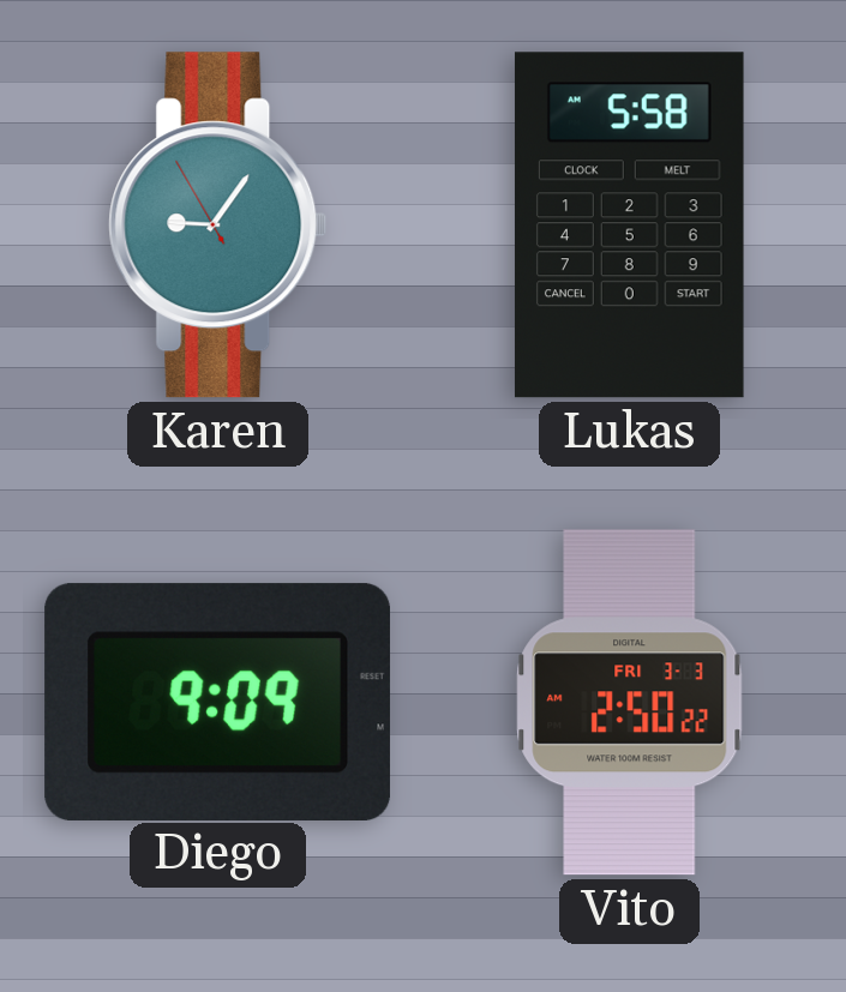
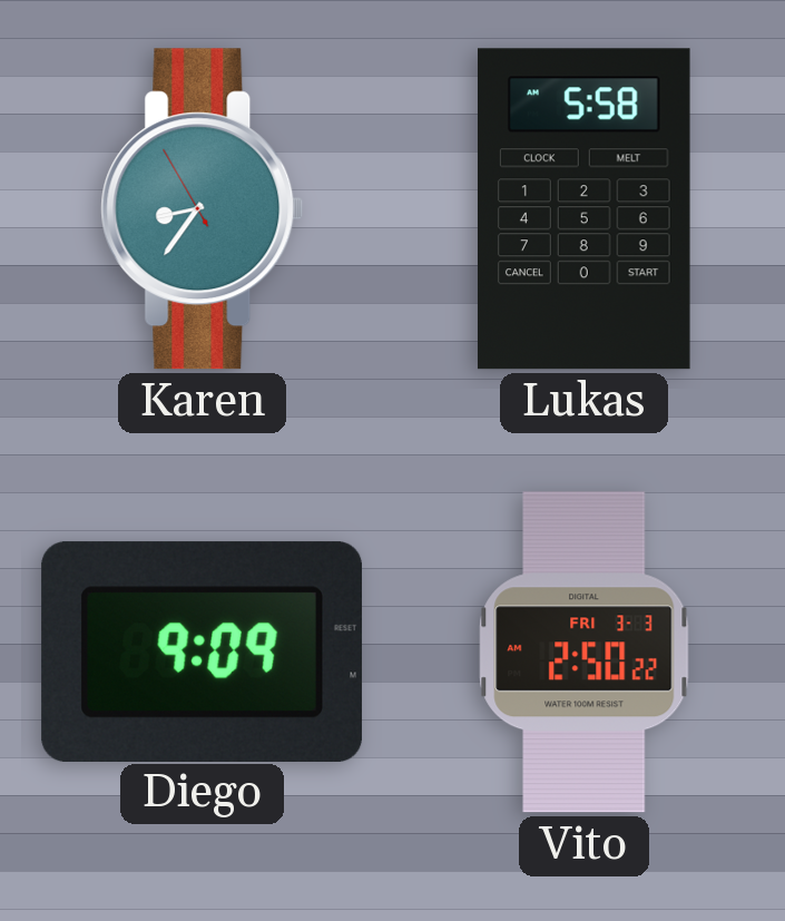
Karen: 9:05 -> 8:35 (203, 209)
